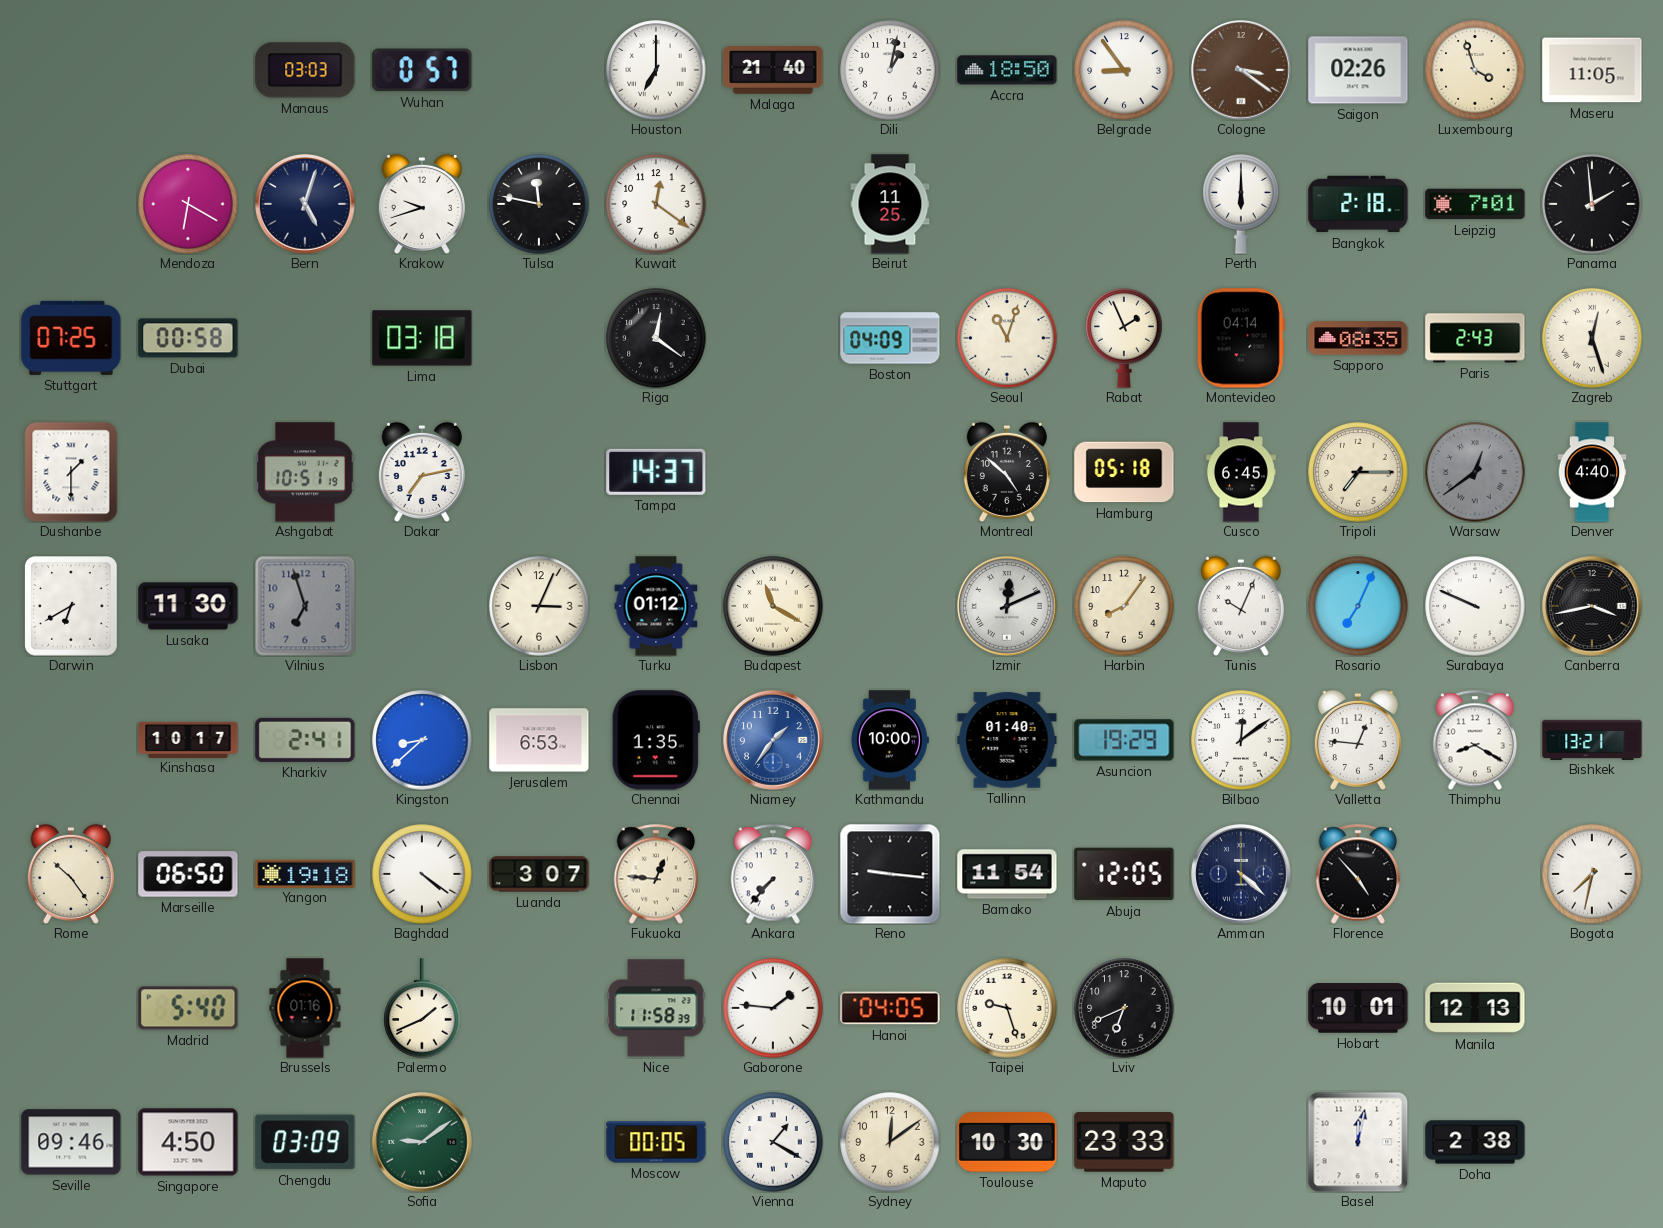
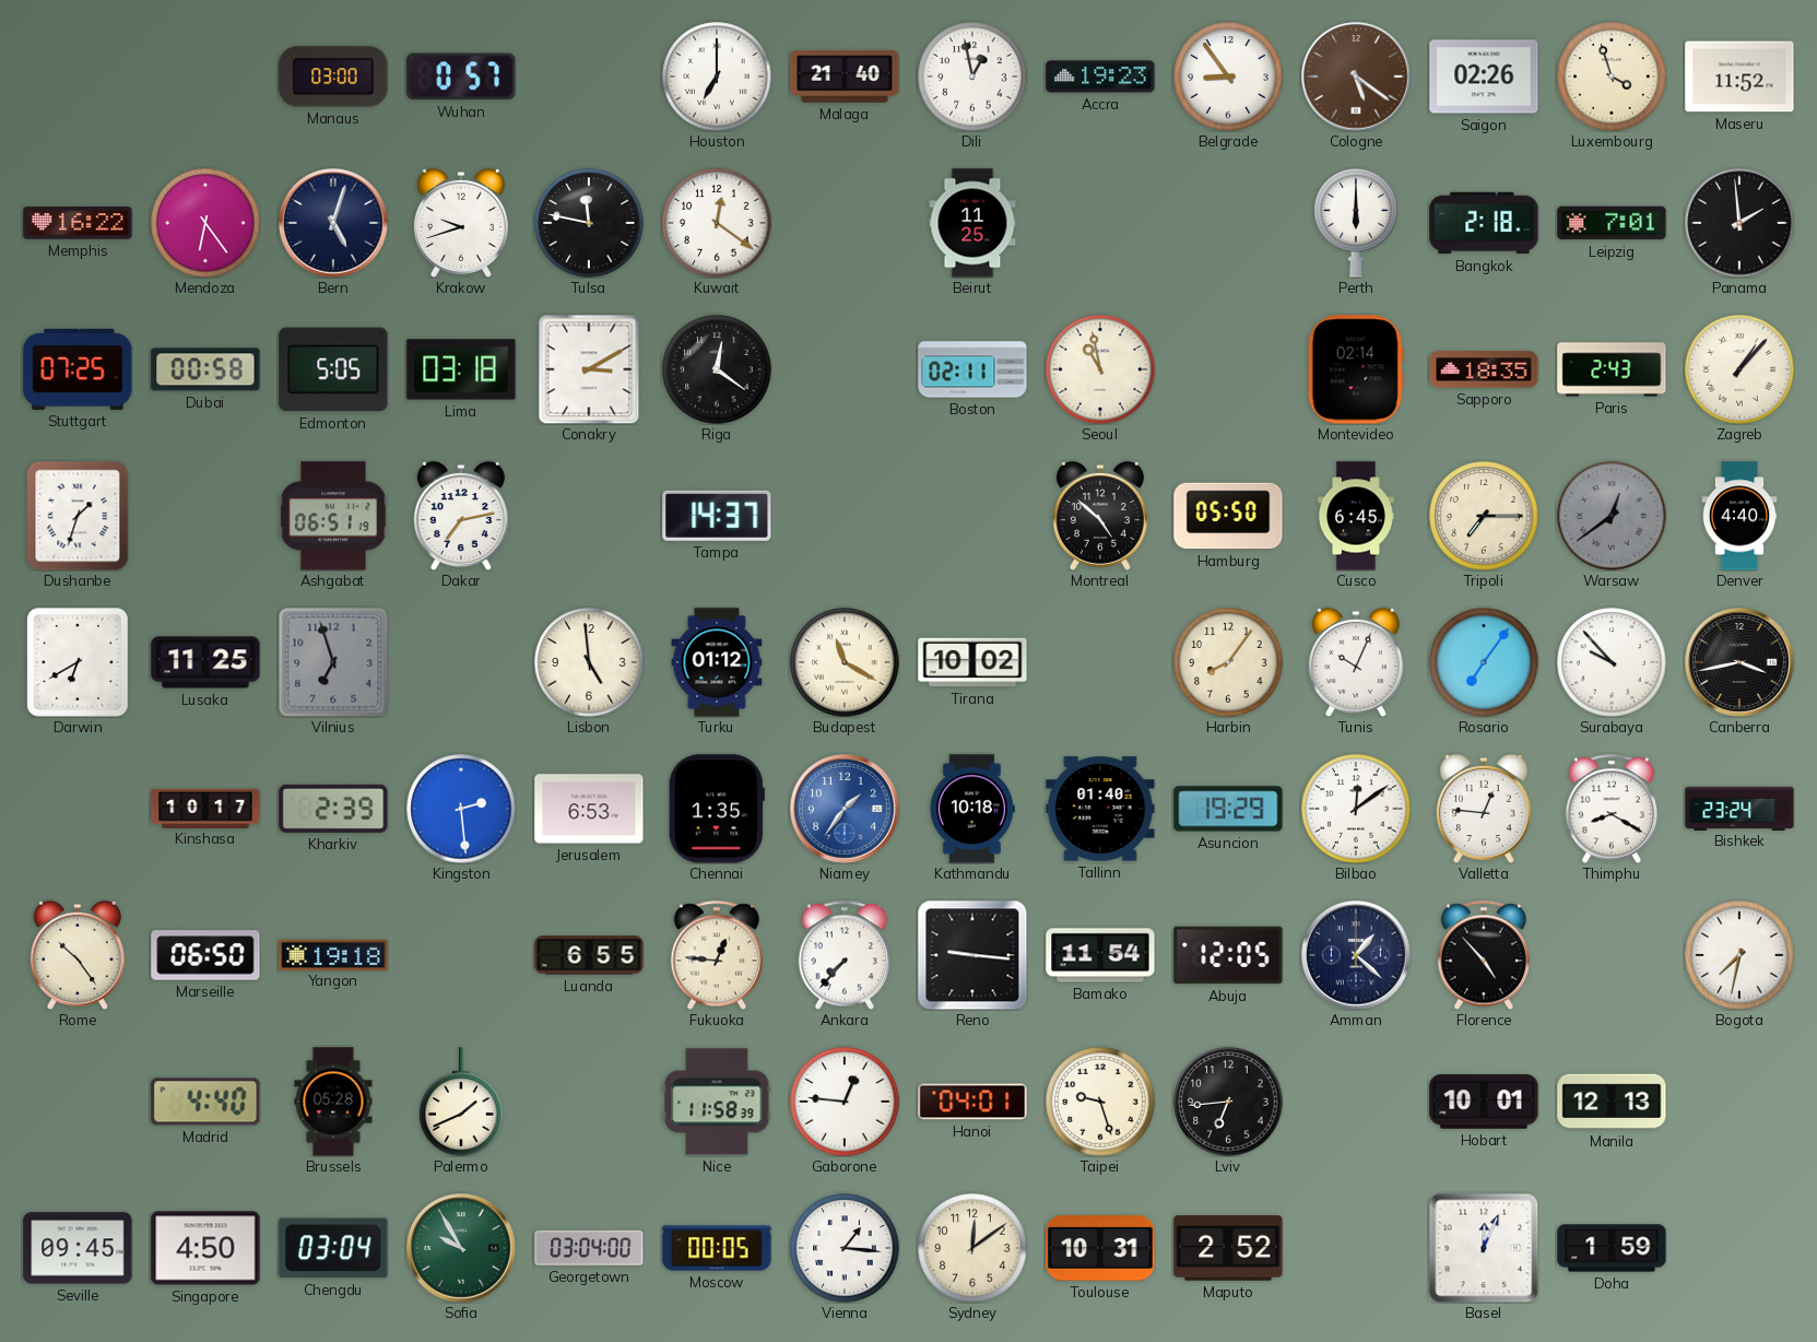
Manaus: 03:03 -> 03:00 (333, 76)
Dili: 1:02 -> 12:58 (972, 76)
Accra: 18:50 -> 19:23 (1100, 76)
Cologne: 3:21 -> 5:21 (1356, 76)
Maseru: 11:05 -> 11:52 (1739, 76)
Memphis: none -> 16:22 (78, 223)
Mendoza: 6:20 -> 6:24 (205, 223)
Edmonton: none -> 5:05 (333, 369)
Conakry: none -> 3:10 (589, 369)
Boston: 04:09 -> 02:11 (972, 369)
Seoul: 11:03 -> 10:58 (1100, 369)
Rabat: 1:56 -> none (1124, 338)
Montevideo: 04:14 -> 02:14 (1356, 369)
Sapporo: 08:35 -> 18:35 (1484, 369)
Zagreb: 12:27 -> 1:07 (1739, 369)
Dushanbe: 1:30 -> 1:33 (78, 516)
Ashgabat: 10:51 -> 06:51 (333, 516)
Hamburg: 05:18 -> 05:50 (1228, 516)
Lusaka: 11:30 -> 11:25 (205, 662)
Lisbon: 3:04 -> 4:59 (589, 662)
Tirana: none -> 10:02 (972, 662)
Izmir: 12:11 -> none (1007, 606)
Rosario: 7:04 -> 7:06 (1484, 662)
Surabaya: 9:49 -> 9:53 (1612, 662)
Kharkiv: 2:41 -> 2:39 (333, 809)
Kingston: 8:38 -> 2:29 (461, 809)
Kathmandu: 10:00 -> 10:18 (972, 809)
Bishkek: 13:21 -> 23:24 (1739, 808)
Baghdad: 4:21 -> none (422, 874)
Luanda: 3:07 -> 6:55 (589, 955)
Amman: 4:22 -> 1:22 (1356, 955)
Madrid: 5:40 -> 4:40 (205, 1102)
Brussels: 01:16 -> 05:28 (333, 1102)
Gaborone: 1:46 -> 12:46 (845, 1102)
Hanoi: 04:05 -> 04:01 (972, 1102)
Lviv: 6:41 -> 6:44 (1228, 1102)
Seville: 09:46 -> 09:45 (78, 1248)
Chengdu: 03:09 -> 03:04 (333, 1248)
Sofia: 9:09 -> 9:55 (461, 1248)
Georgetown: none -> 03:04 (589, 1248)
Vienna: 1:20 -> 1:16 (845, 1248)
Toulouse: 10:30 -> 10:31 (1100, 1249)
Maputo: 23:33 -> 2:52 (1228, 1248)
Basel: 12:02 -> 12:04 (1484, 1248)
Doha: 2:38 -> 1:59 (1612, 1248)
